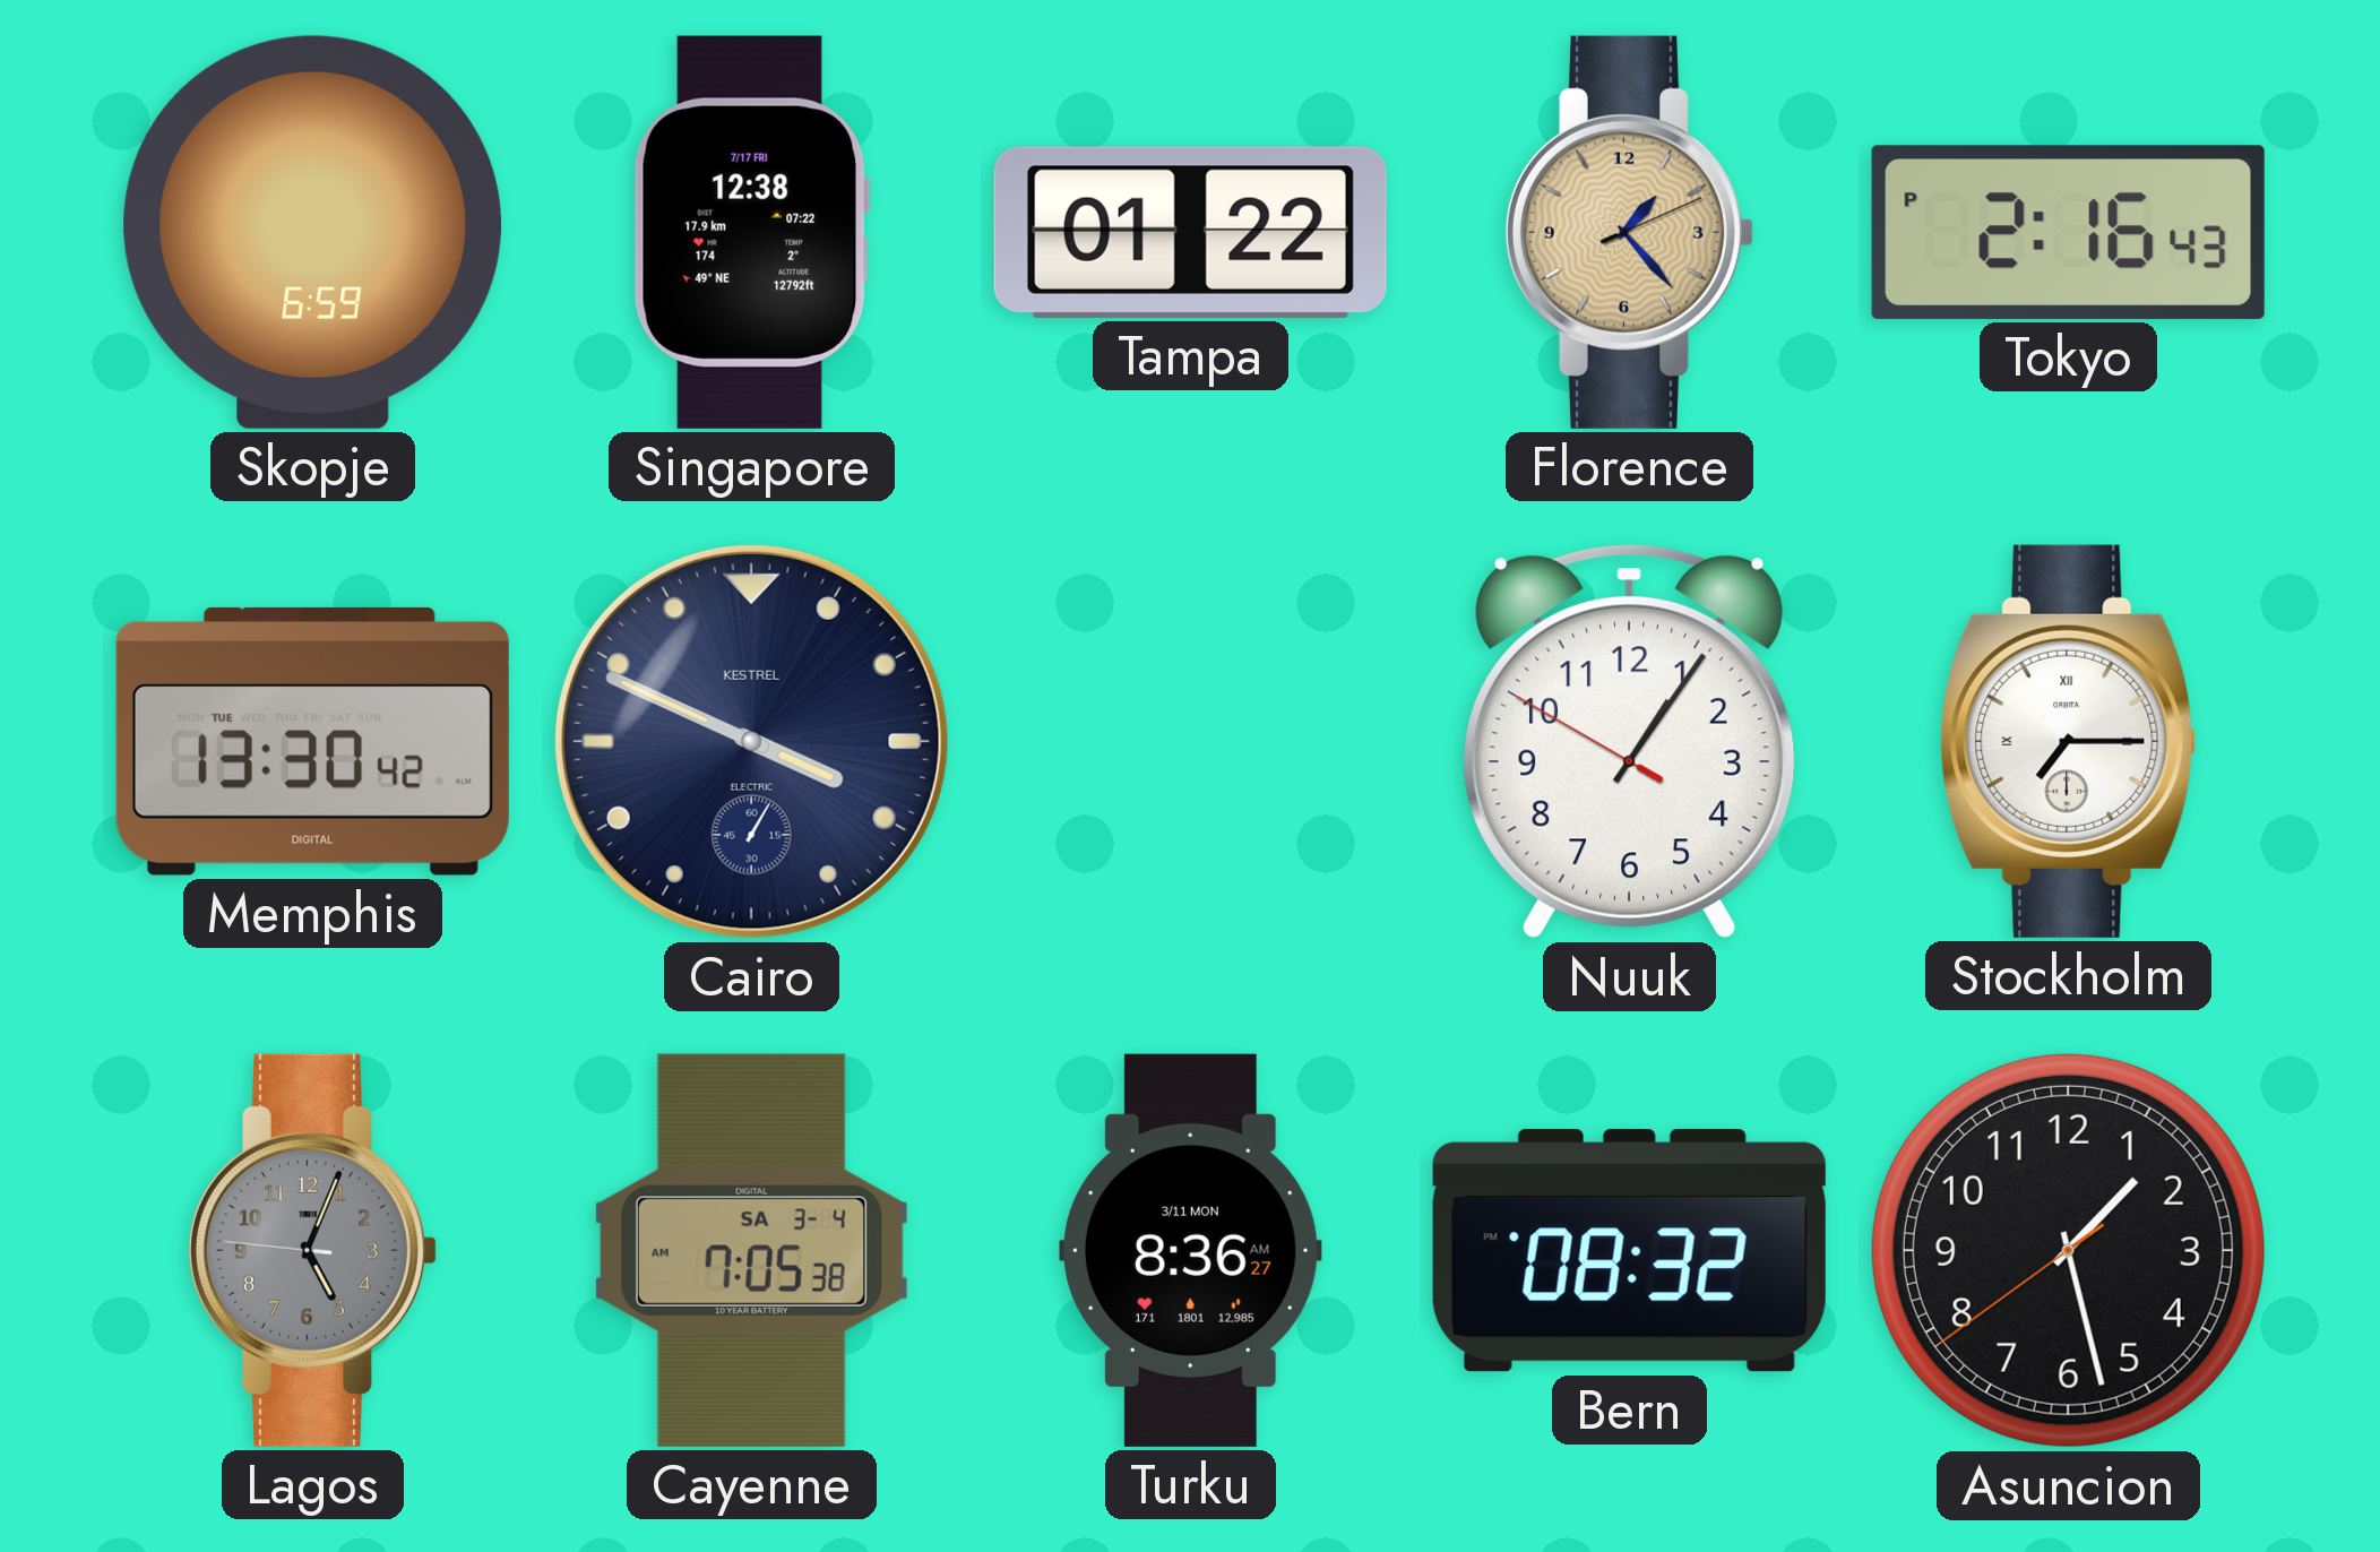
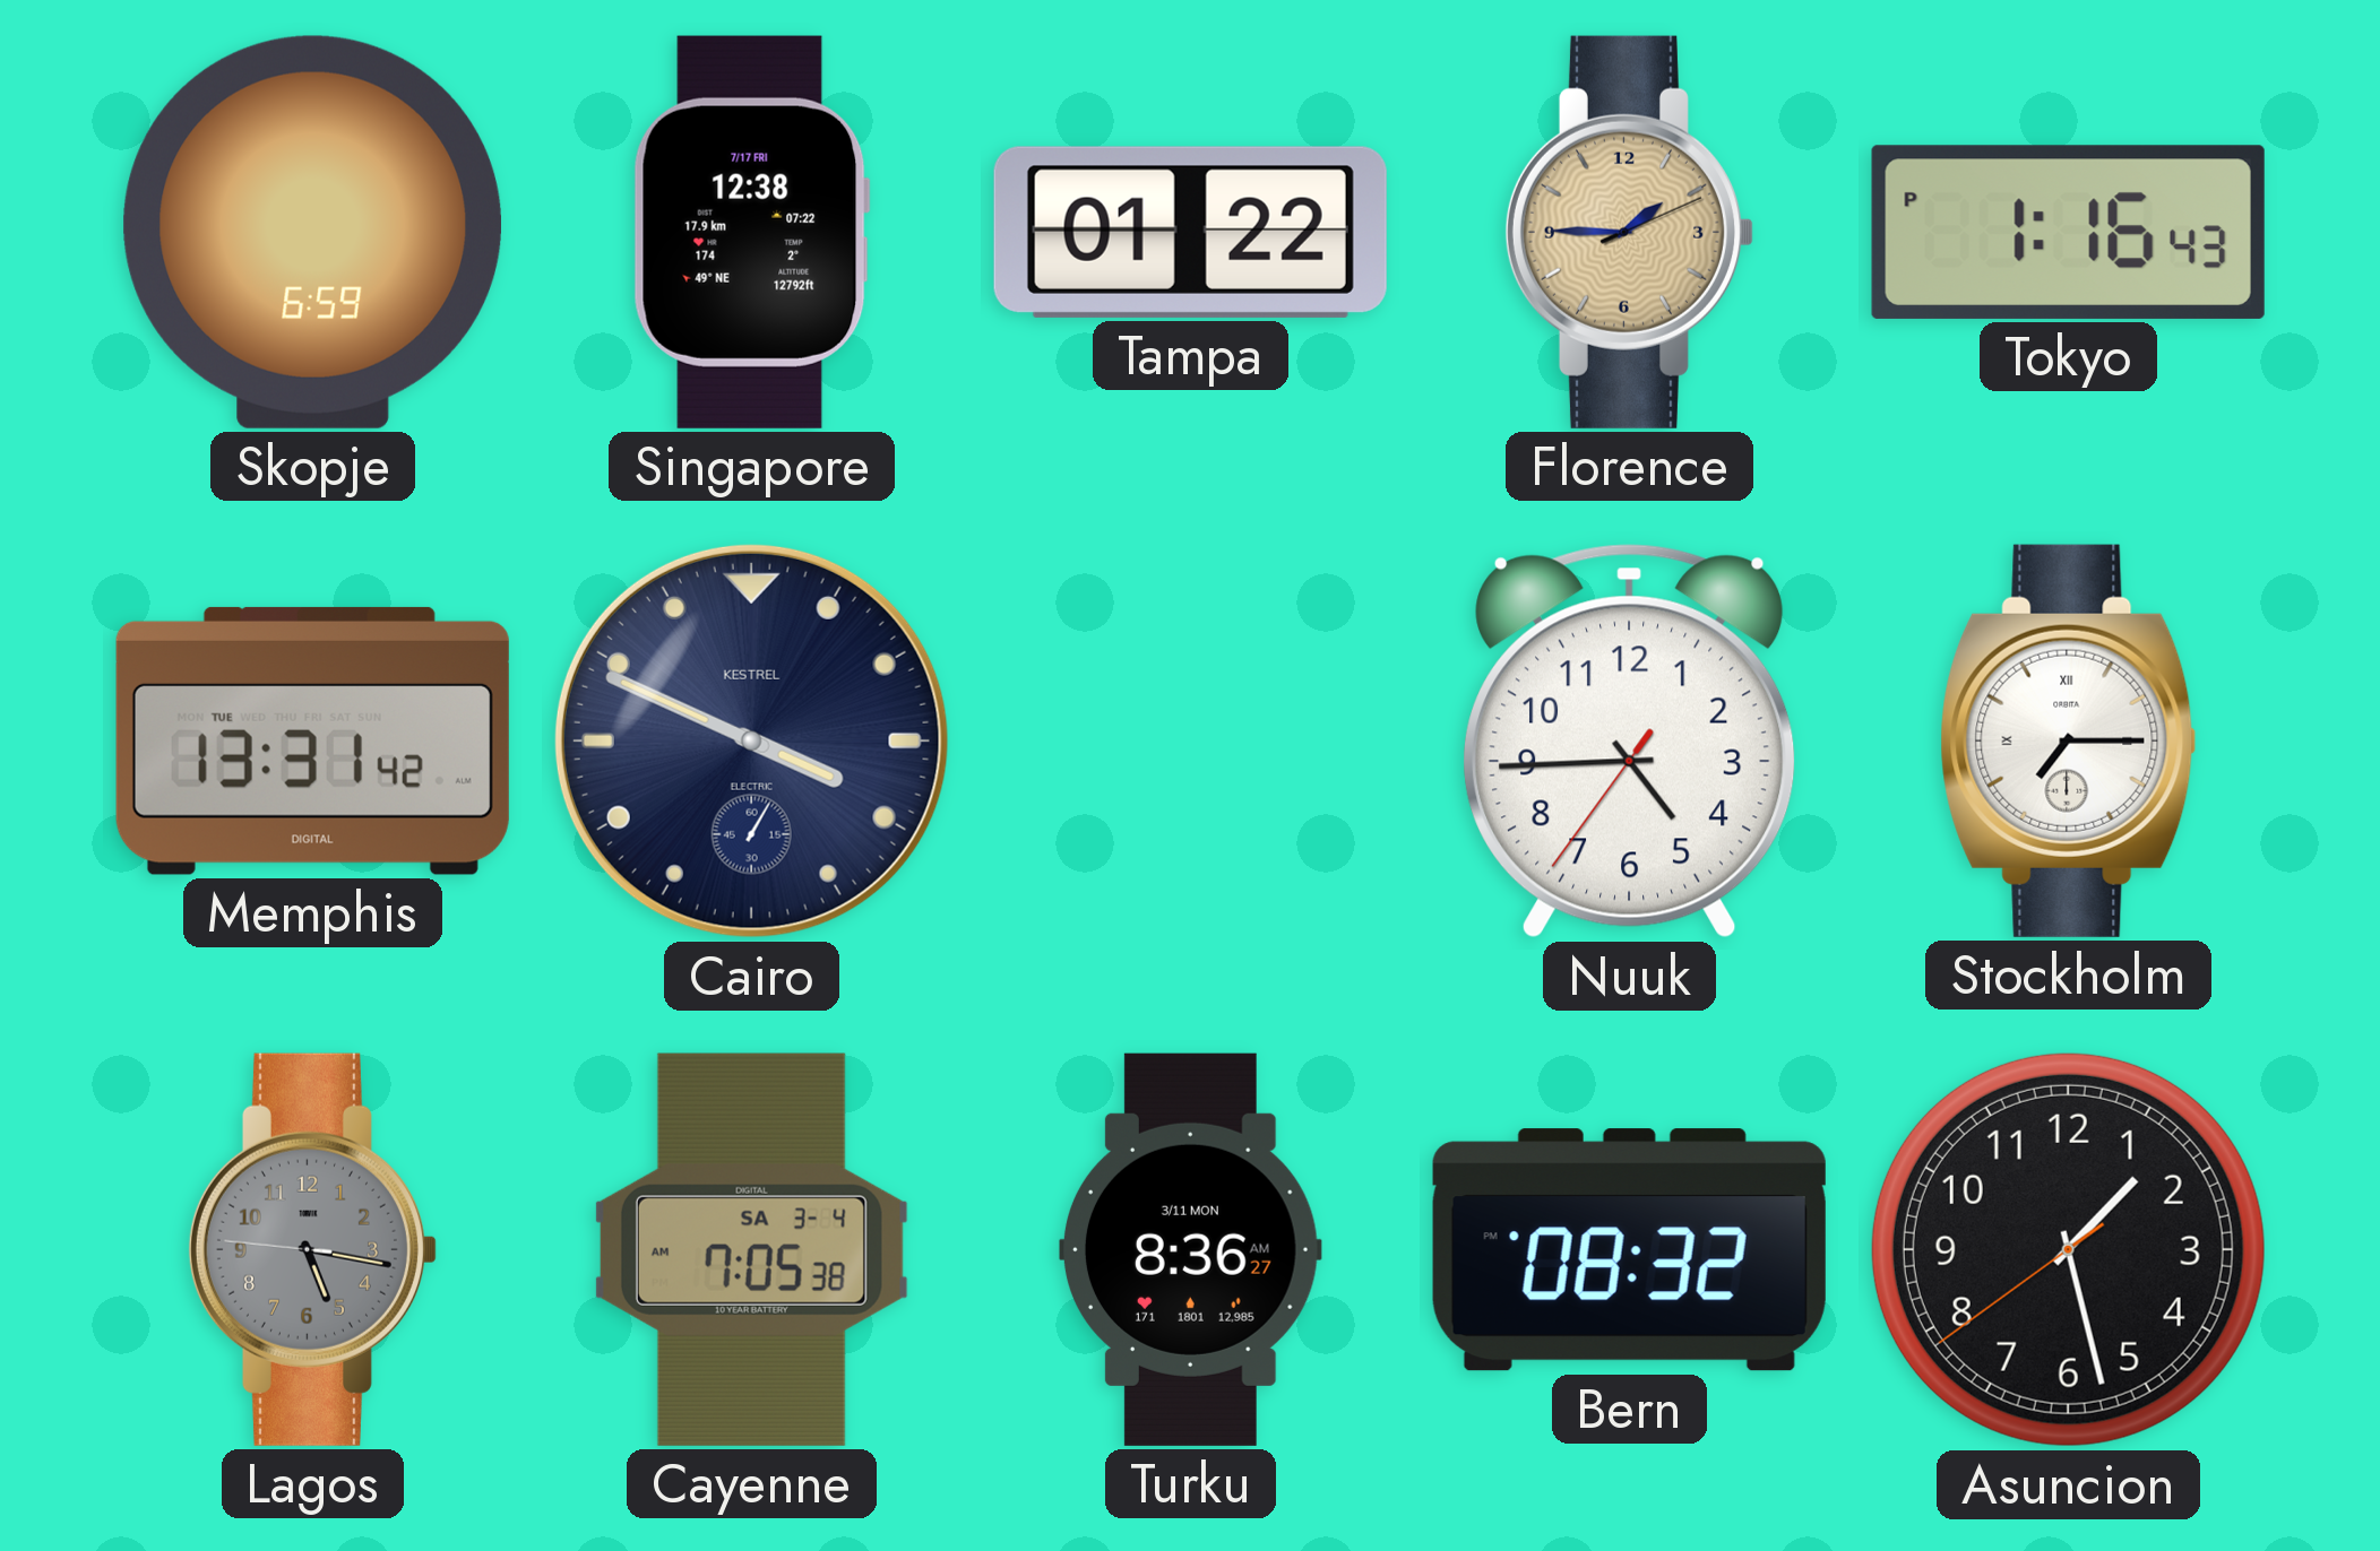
Florence: 1:23 -> 1:45 (1629, 232)
Tokyo: 2:16 -> 1:16 (2068, 232)
Memphis: 13:30 -> 13:31 (312, 740)
Nuuk: 1:05 -> 4:44 (1630, 742)
Lagos: 5:03 -> 5:16 (312, 1249)
